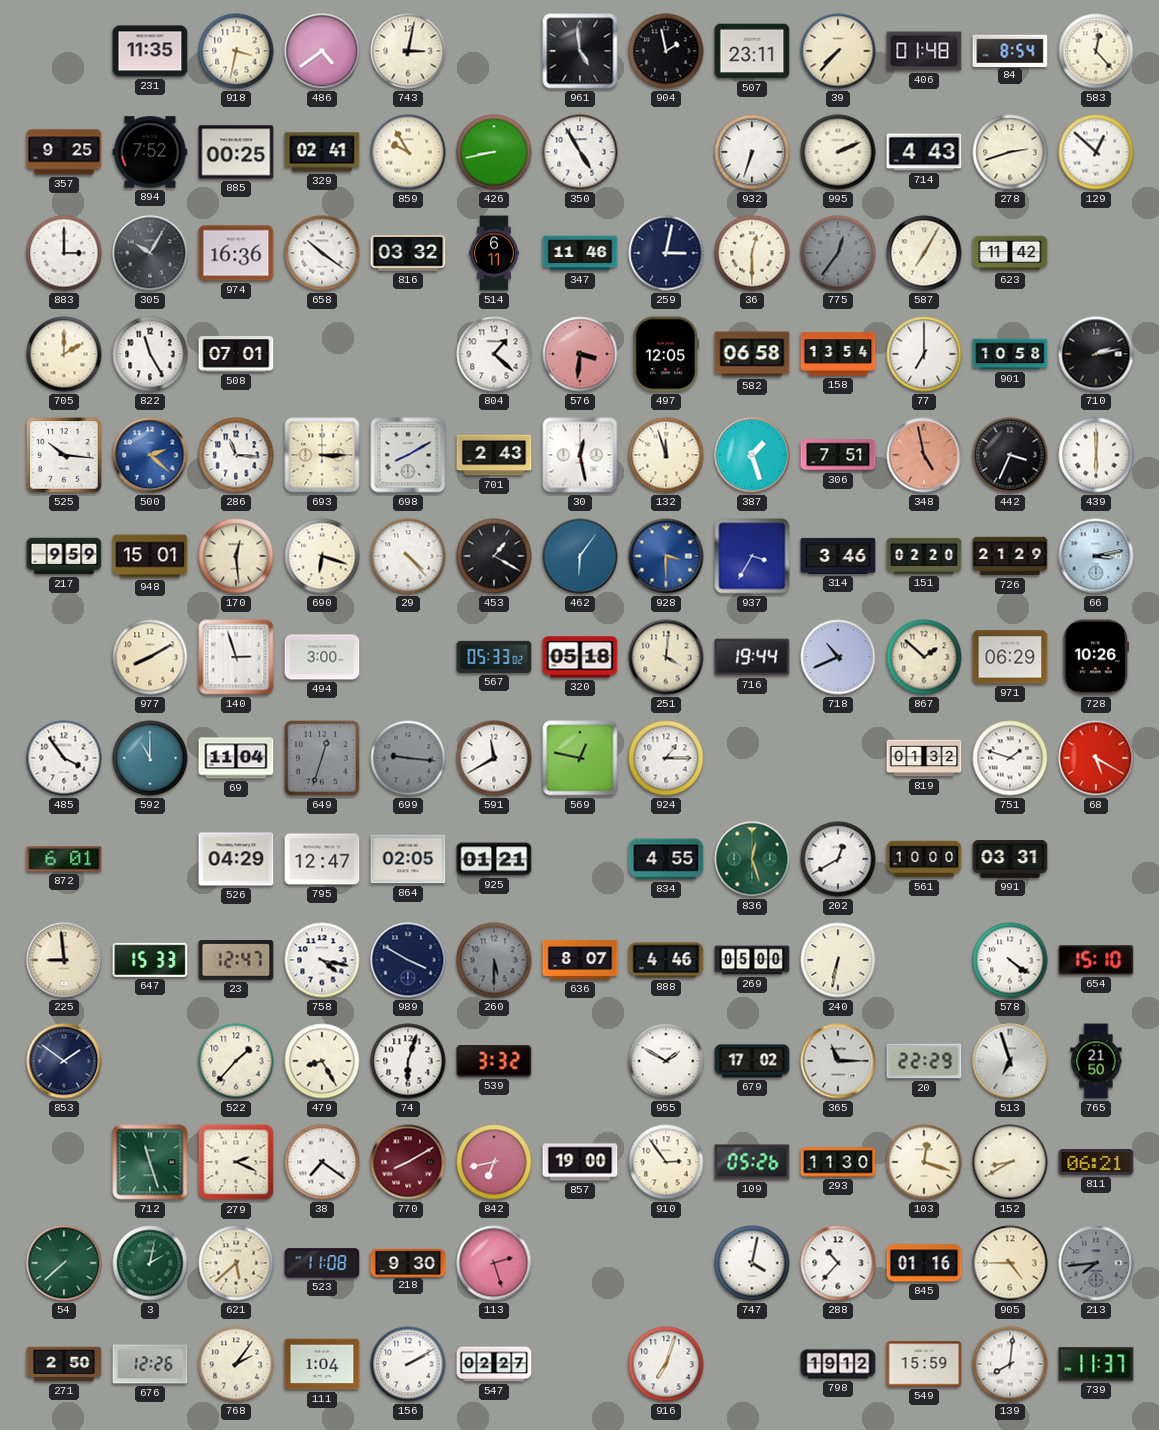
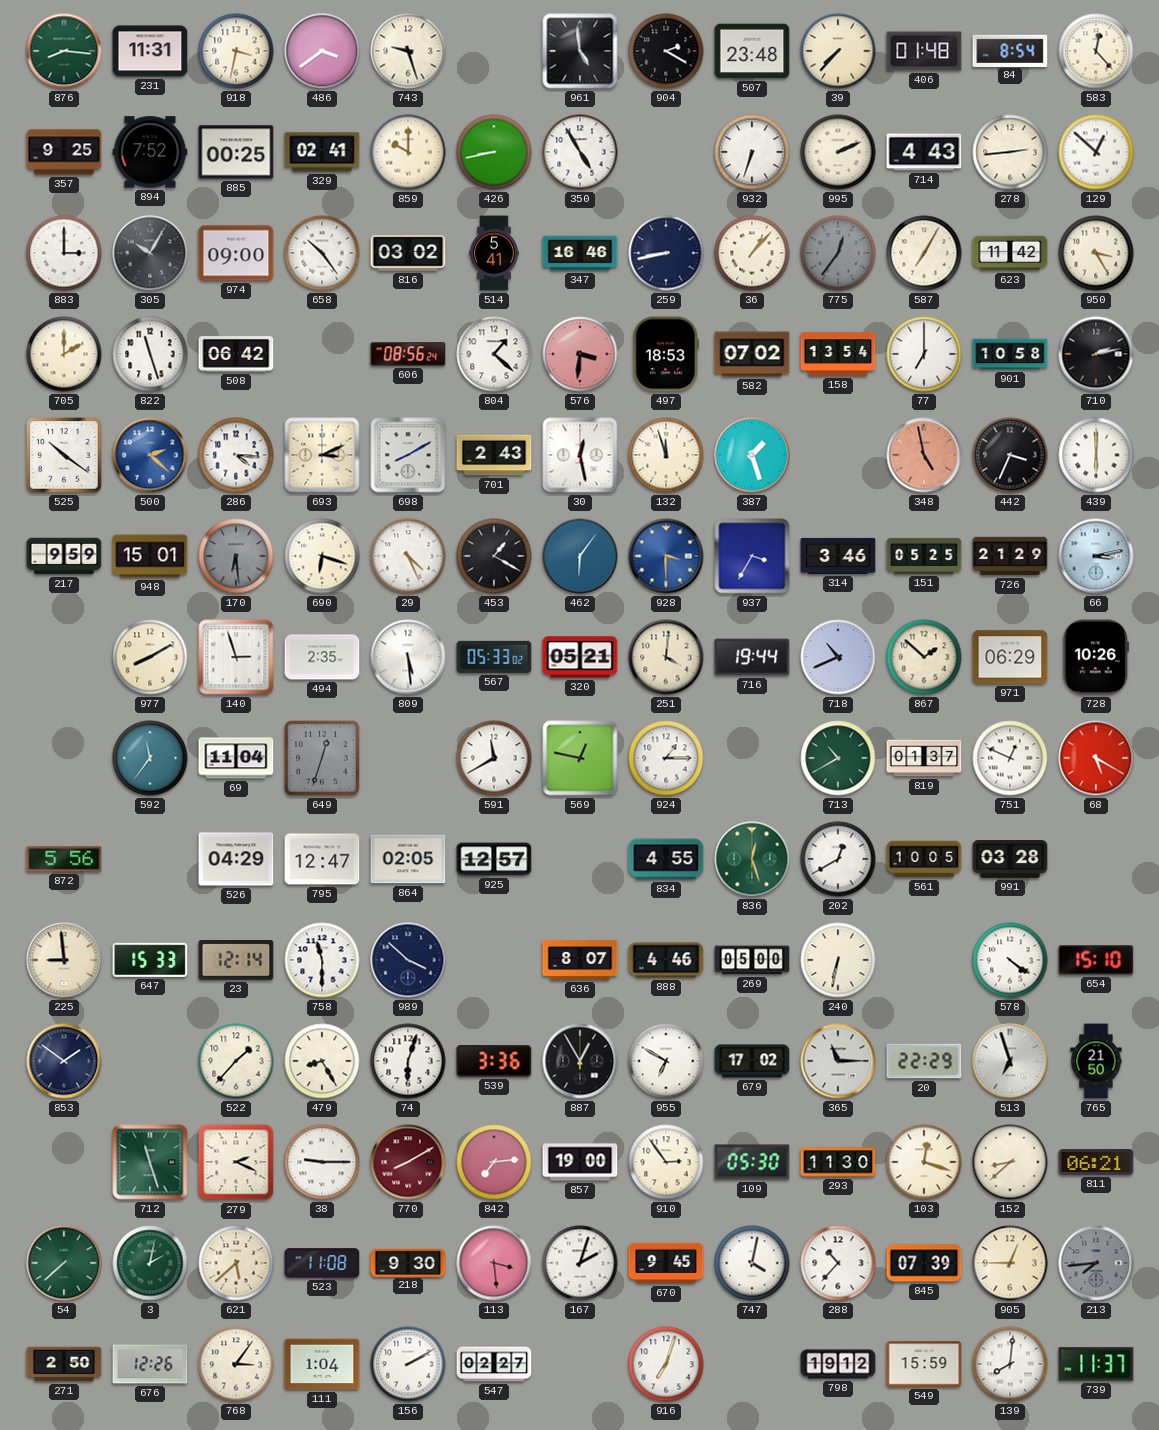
876: none -> 8:16 (64, 51)
231: 11:35 -> 11:31 (150, 51)
486: 4:39 -> 3:39 (322, 51)
743: 3:02 -> 9:27 (408, 51)
904: 1:58 -> 2:20 (666, 51)
507: 23:11 -> 23:48 (752, 51)
859: 9:55 -> 10:00 (408, 152)
278: 2:42 -> 2:44 (1010, 152)
974: 16:36 -> 09:00 (236, 253)
658: 10:21 -> 10:24 (322, 253)
816: 03:32 -> 03:02 (408, 254)
514: 6:11 -> 5:41 (494, 253)
347: 11:46 -> 16:46 (580, 253)
259: 3:02 -> 8:43 (666, 253)
36: 12:30 -> 1:07 (752, 253)
950: none -> 3:25 (1096, 253)
822: 11:25 -> 11:27 (150, 354)
508: 07:01 -> 06:42 (236, 354)
606: none -> 08:56 (408, 354)
497: 12:05 -> 18:53 (666, 354)
582: 06:58 -> 07:02 (752, 354)
525: 10:16 -> 10:21 (64, 455)
286: 11:16 -> 4:16 (236, 455)
693: 3:15 -> 3:11 (322, 455)
306: 7:51 -> none (838, 455)
170: 12:29 -> 6:29 (236, 556)
170 dial: cream -> grey (236, 556)
29: 4:23 -> 4:26 (408, 556)
151: 02:20 -> 05:25 (924, 556)
494: 3:00 -> 2:35 (322, 657)
809: none -> 5:29 (408, 657)
320: 05:18 -> 05:21 (580, 657)
485: 3:54 -> none (64, 758)
592: 11:00 -> 11:36 (150, 758)
699: 9:16 -> none (408, 758)
713: none -> 10:40 (838, 758)
819: 01:32 -> 01:37 (924, 758)
751: 1:48 -> 12:49 (1010, 758)
872: 6:01 -> 5:56 (64, 859)
925: 01:21 -> 12:57 (494, 859)
561: 10:00 -> 10:05 (924, 859)
991: 03:31 -> 03:28 (1010, 860)
23: 12:47 -> 12:14 (236, 960)
758: 4:17 -> 11:30 (322, 960)
989: 3:50 -> 3:52 (408, 960)
260: 5:30 -> none (494, 960)
539: 3:32 -> 3:36 (494, 1061)
887: none -> 12:55 (580, 1061)
955: 1:50 -> 6:50 (666, 1061)
38: 7:21 -> 9:15 (322, 1162)
842: 6:43 -> 7:14 (494, 1162)
109: 05:26 -> 05:30 (752, 1162)
152: 8:40 -> 8:38 (1010, 1162)
113: 2:27 -> 3:29 (494, 1263)
167: none -> 2:03 (580, 1263)
670: none -> 9:45 (666, 1263)
845: 01:16 -> 07:39 (924, 1263)
905: 4:45 -> 12:45 (1010, 1263)
768: 2:06 -> 3:06 (236, 1364)
